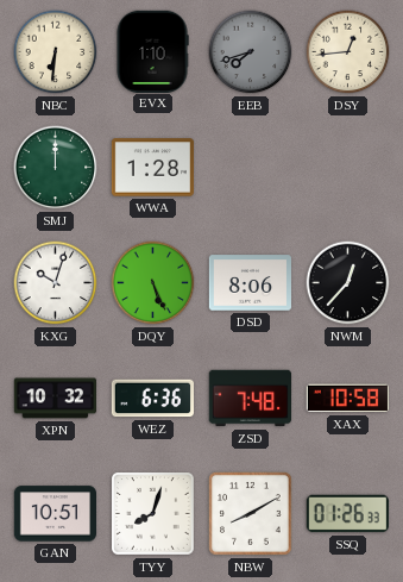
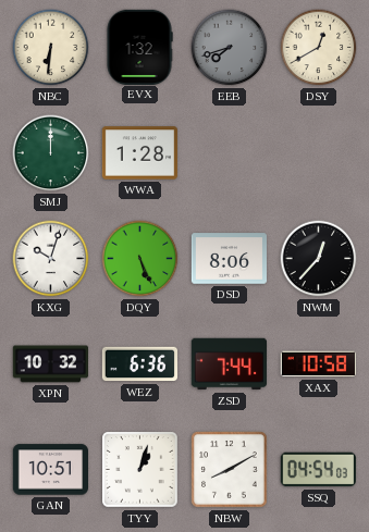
EVX: 1:10 -> 1:32 (139, 47)
DSY: 12:44 -> 12:40 (319, 48)
ZSD: 7:48 -> 7:44 (229, 364)
TYY: 8:03 -> 1:03 (140, 470)
SSQ: 01:26 -> 04:54 (318, 470)
